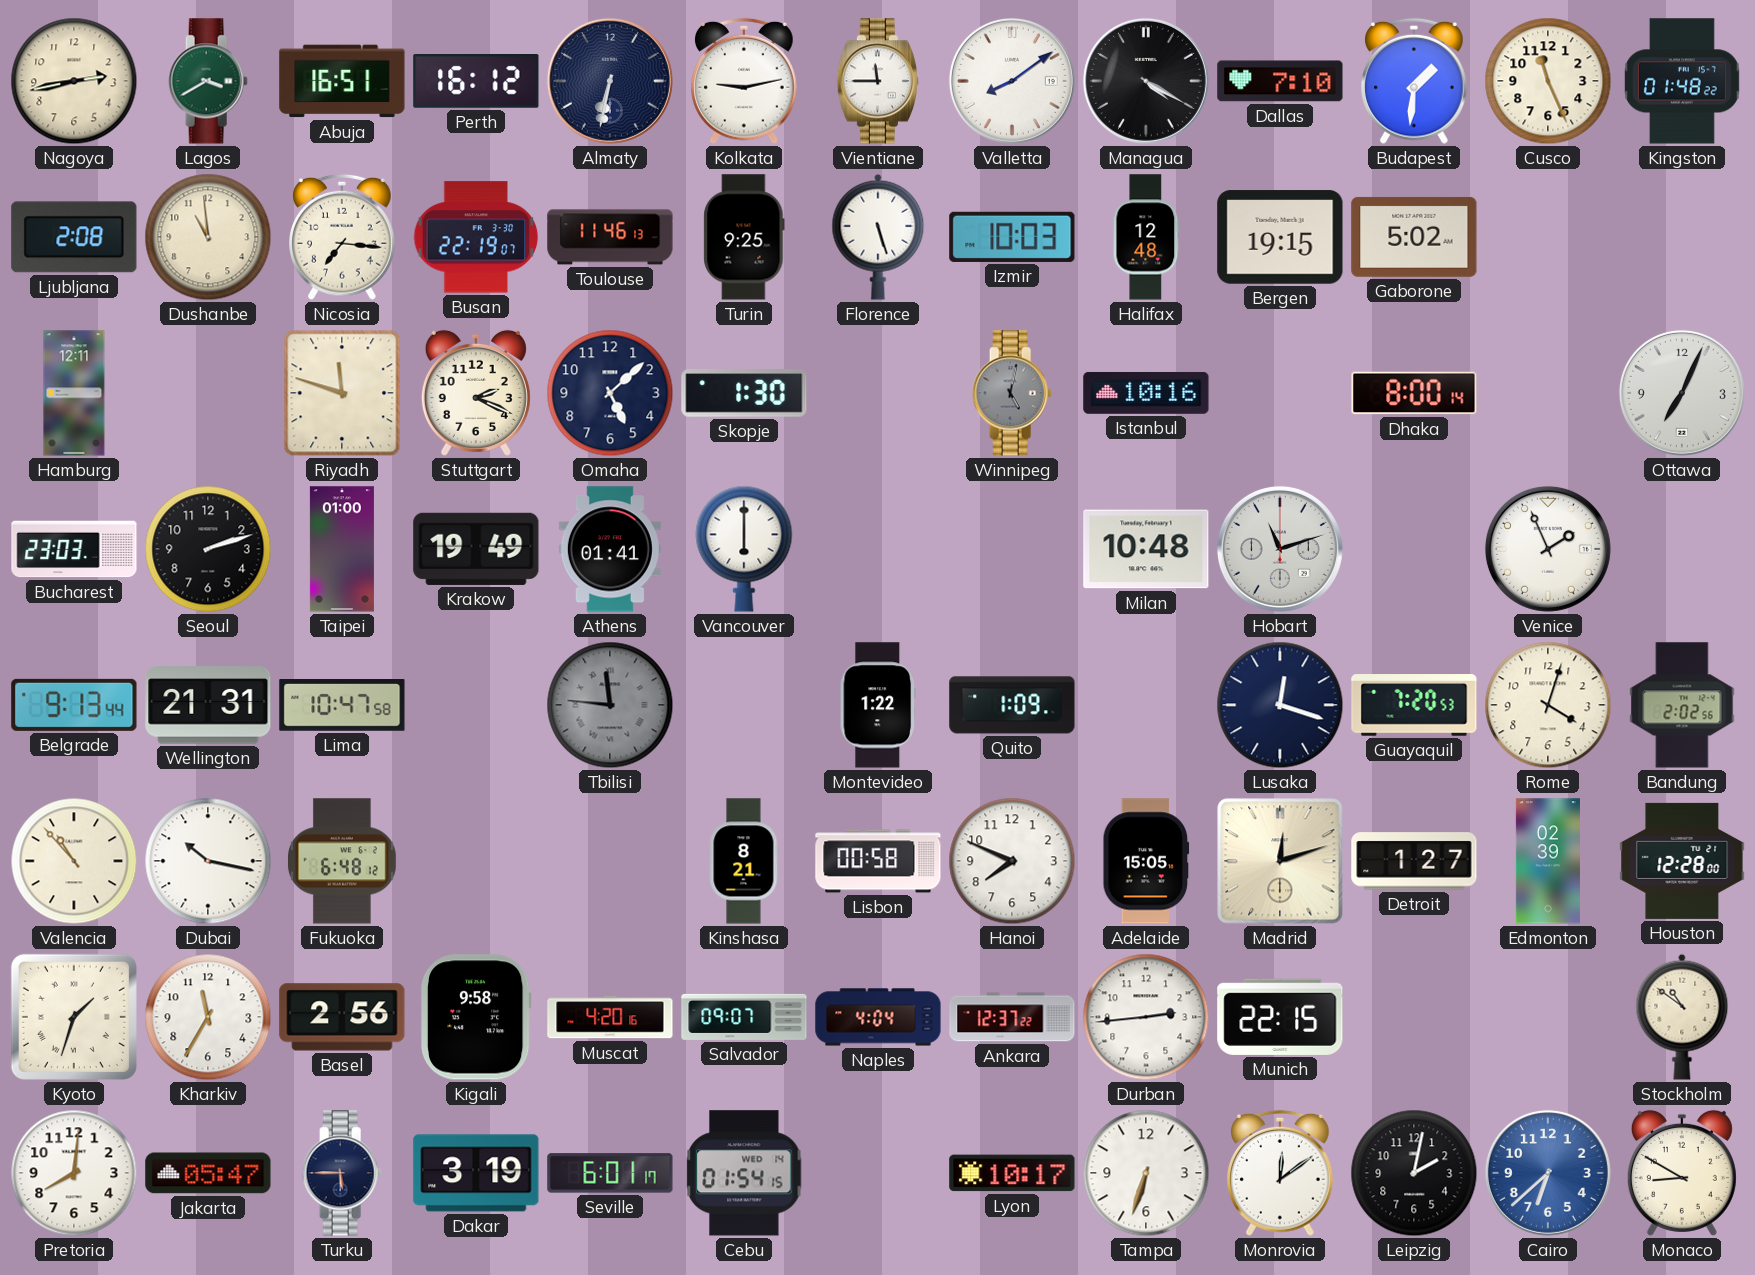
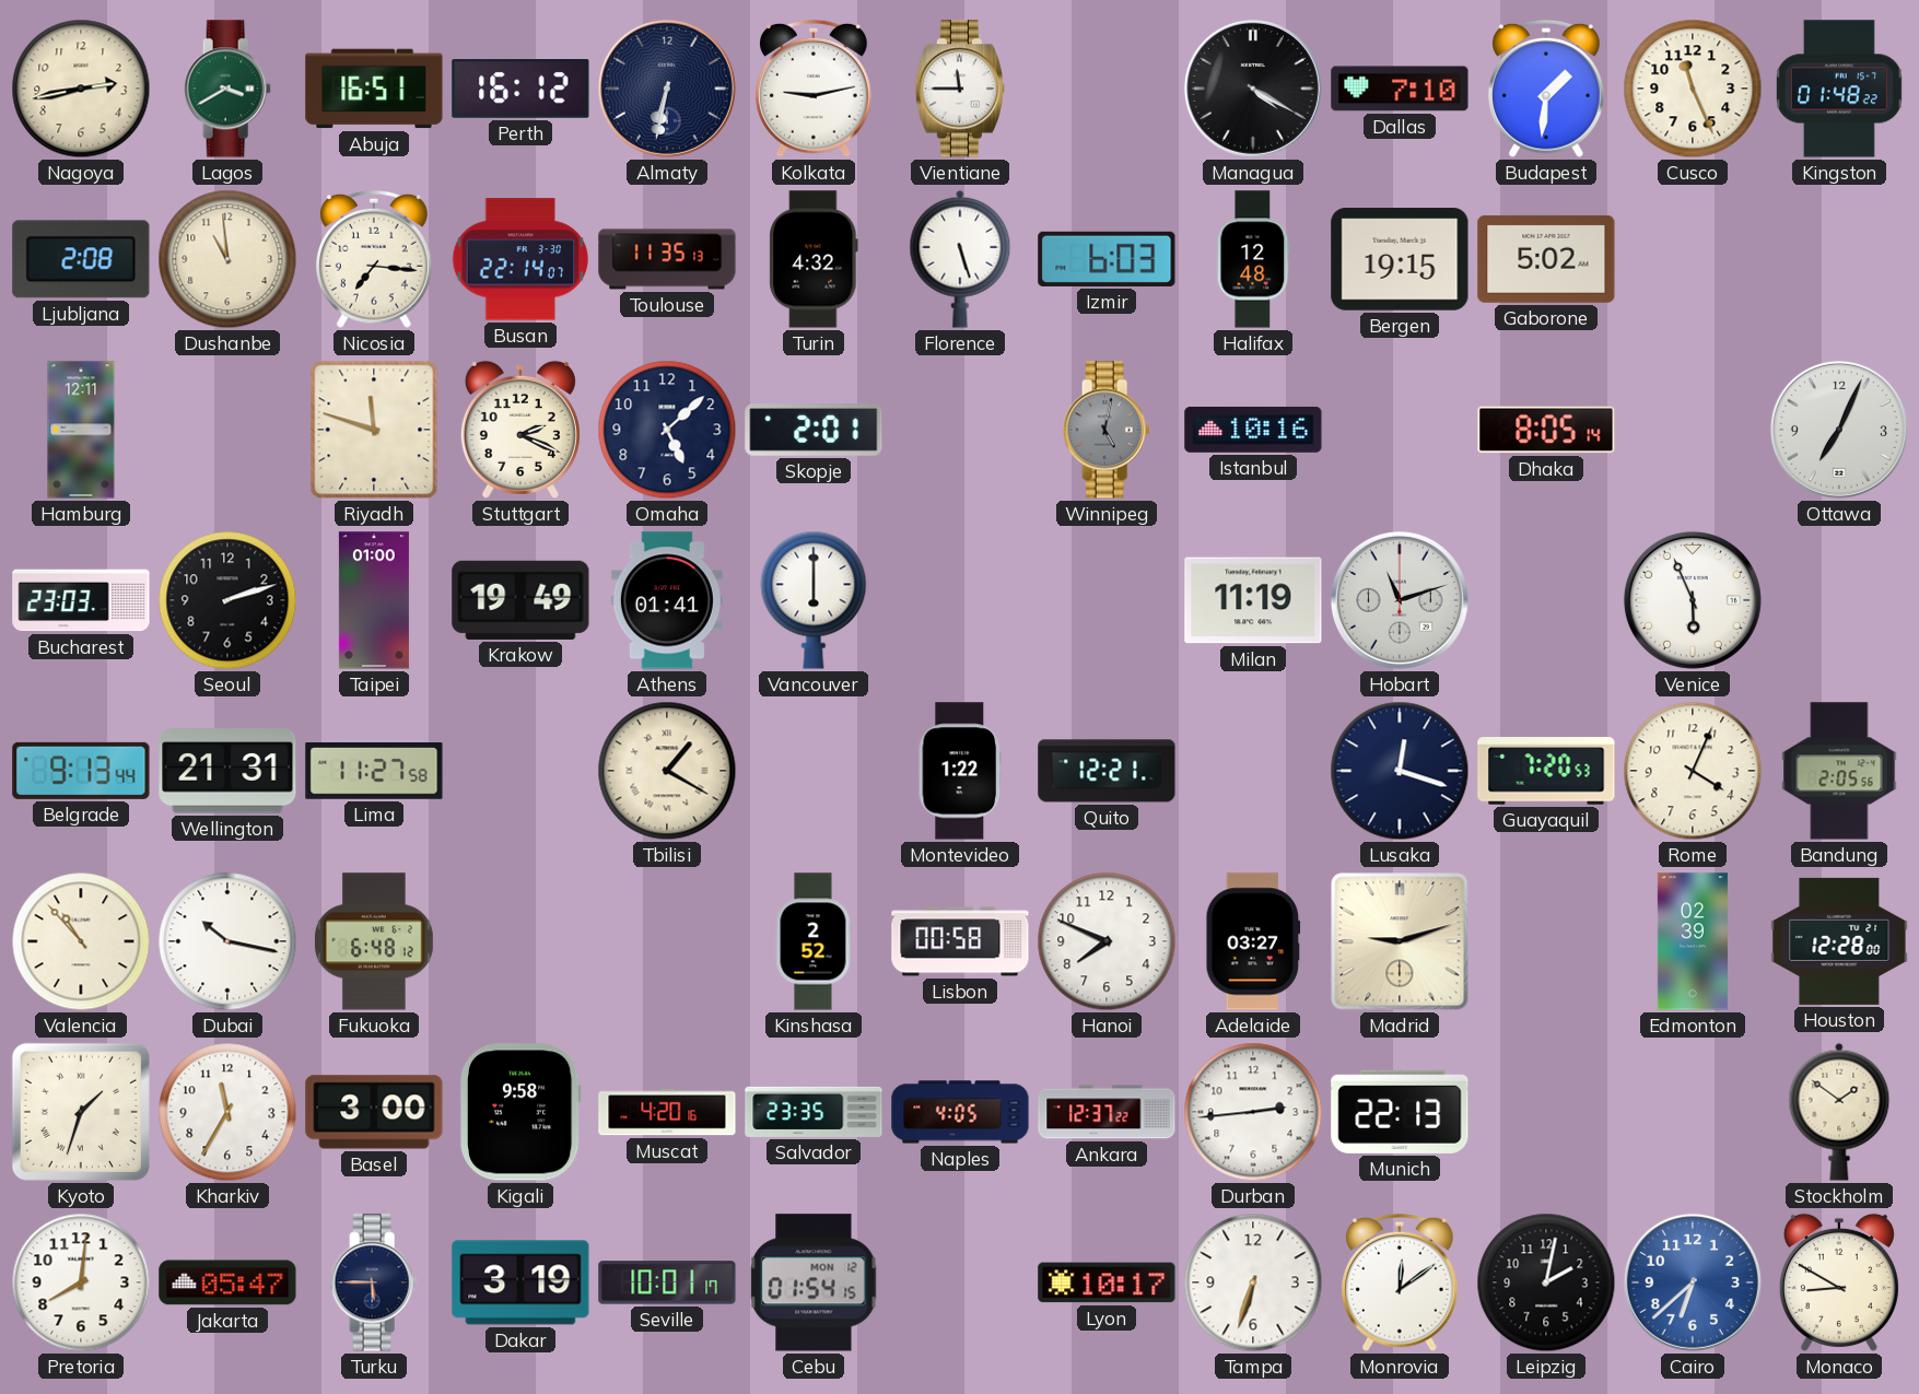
Valletta: 8:09 -> none (1012, 81)
Busan: 22:19 -> 22:14 (520, 259)
Toulouse: 11:46 -> 11:35 (667, 259)
Turin: 9:25 -> 4:32 (814, 259)
Izmir: 10:03 -> 6:03 (1107, 259)
Skopje: 1:30 -> 2:01 (814, 430)
Dhaka: 8:00 -> 8:05 (1546, 430)
Milan: 10:48 -> 11:19 (1253, 600)
Venice: 1:56 -> 5:56 (1693, 600)
Lima: 10:47 -> 11:27 (374, 772)
Tbilisi: 11:46 -> 1:20 (667, 771)
Tbilisi dial: grey -> cream (667, 771)
Quito: 1:09 -> 12:21 (1107, 771)
Rome: 4:03 -> 4:04 (1693, 771)
Bandung: 2:02 -> 2:05 (1839, 771)
Kinshasa: 8:21 -> 2:52 (814, 941)
Adelaide: 15:05 -> 03:27 (1253, 941)
Madrid: 12:12 -> 9:12 (1400, 941)
Detroit: 1:27 -> none (1414, 861)
Basel: 2:56 -> 3:00 (374, 1112)
Salvador: 09:07 -> 23:35 (814, 1112)
Naples: 4:04 -> 4:05 (960, 1112)
Munich: 22:15 -> 22:13 (1400, 1112)
Stockholm: 10:51 -> 1:51 (1839, 1112)
Seville: 6:01 -> 10:01 (667, 1282)
Cebu date: WED 14 -> MON 12 (814, 1282)
